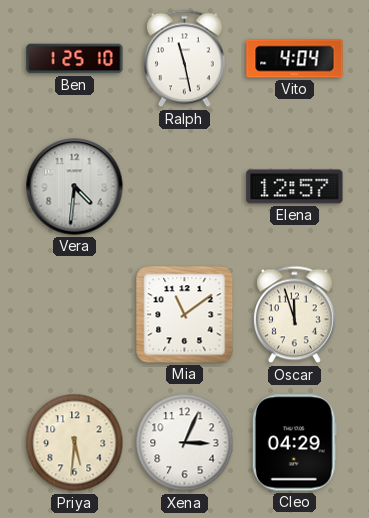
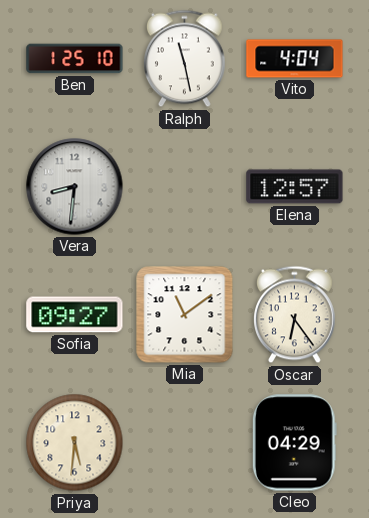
Vera: 4:31 -> 8:31 (75, 187)
Sofia: none -> 09:27 (75, 315)
Oscar: 11:57 -> 6:24 (295, 315)
Xena: 3:04 -> none (185, 443)
